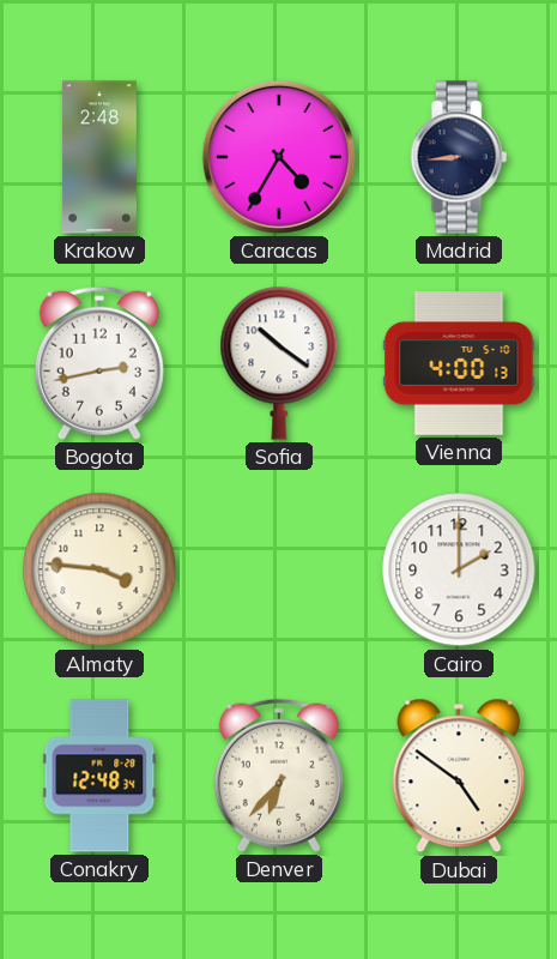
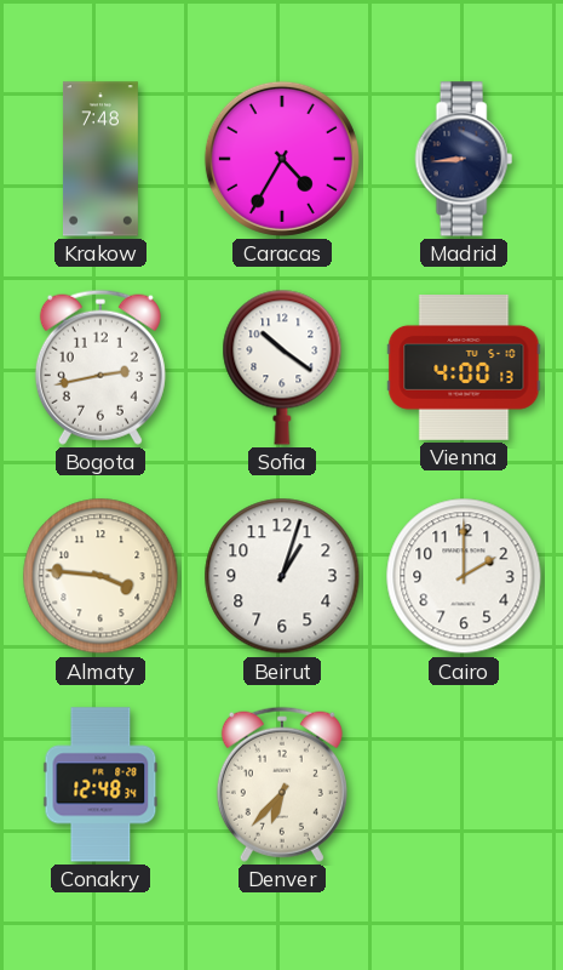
Krakow: 2:48 -> 7:48 (100, 159)
Beirut: none -> 1:03 (282, 576)
Dubai: 4:51 -> none (459, 776)
